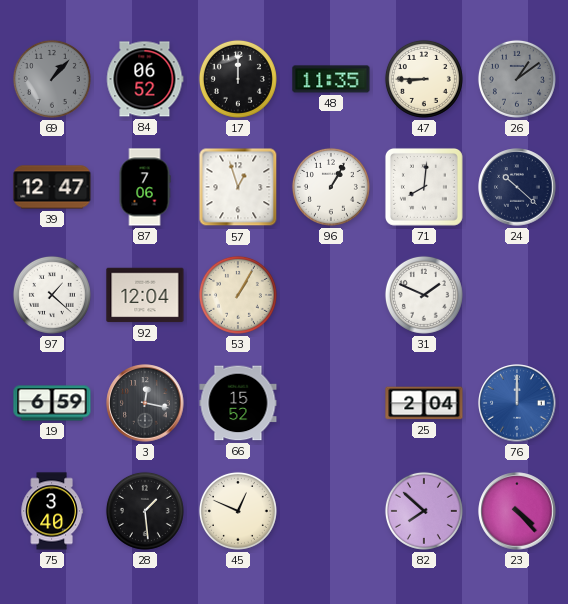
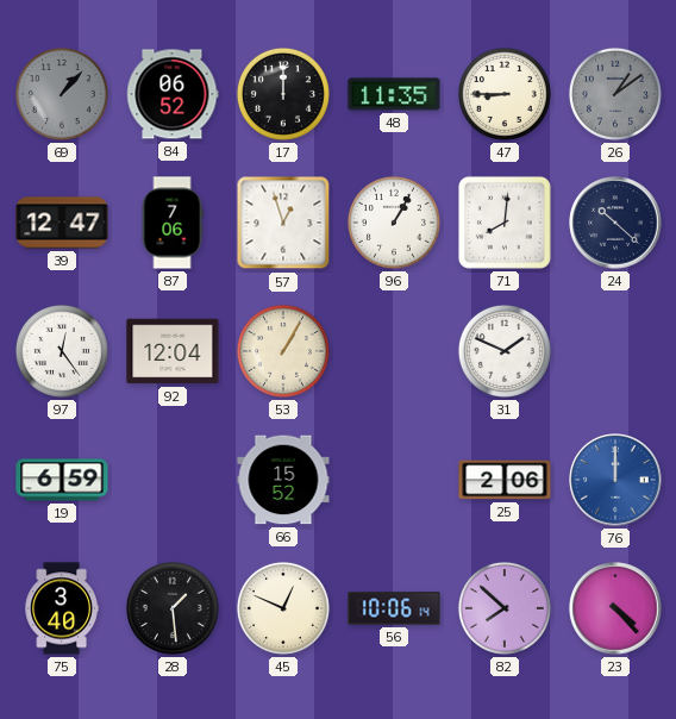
97: 1:22 -> 12:24 (62, 351)
3: 12:17 -> none (145, 403)
25: 2:04 -> 2:06 (505, 480)
56: none -> 10:06 (394, 608)
